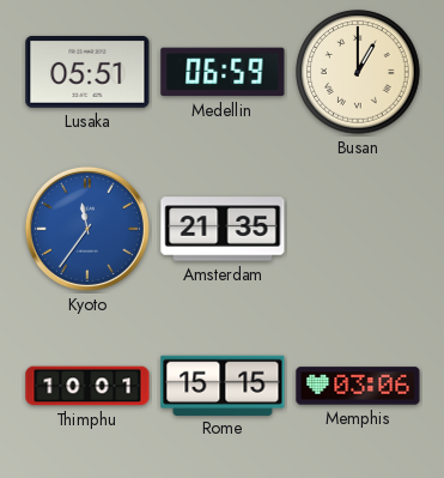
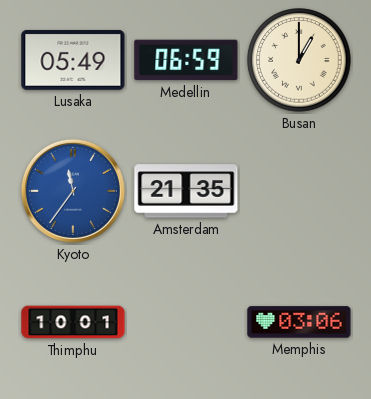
Lusaka: 05:51 -> 05:49 (73, 60)
Rome: 15:15 -> none (223, 385)
